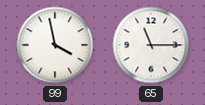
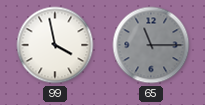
65 dial: white -> grey (151, 45)
